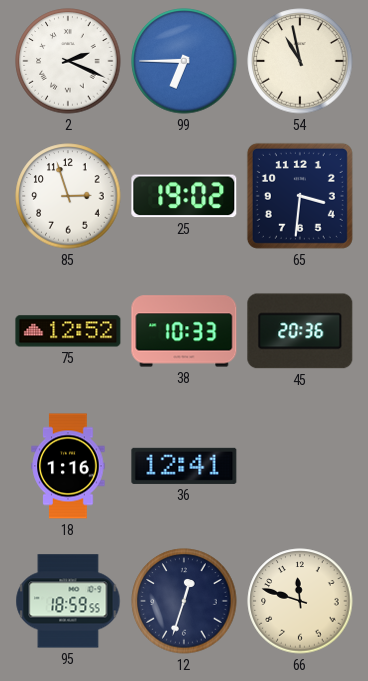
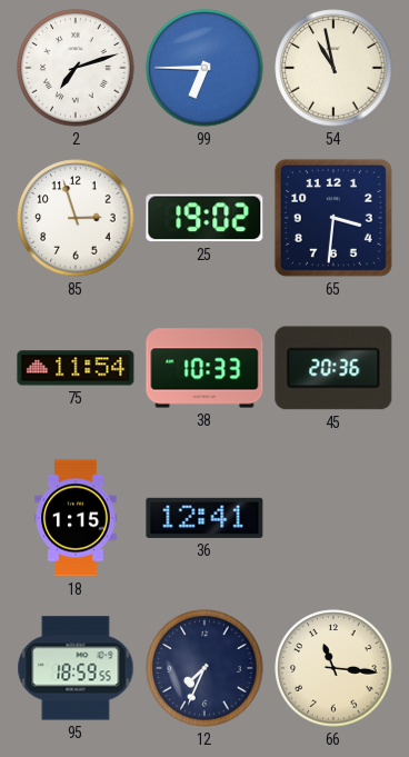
2: 2:19 -> 7:12 (76, 68)
75: 12:52 -> 11:54 (76, 368)
18: 1:16 -> 1:15 (76, 518)
12: 12:33 -> 7:34 (205, 668)
66: 11:48 -> 11:16 (333, 668)
